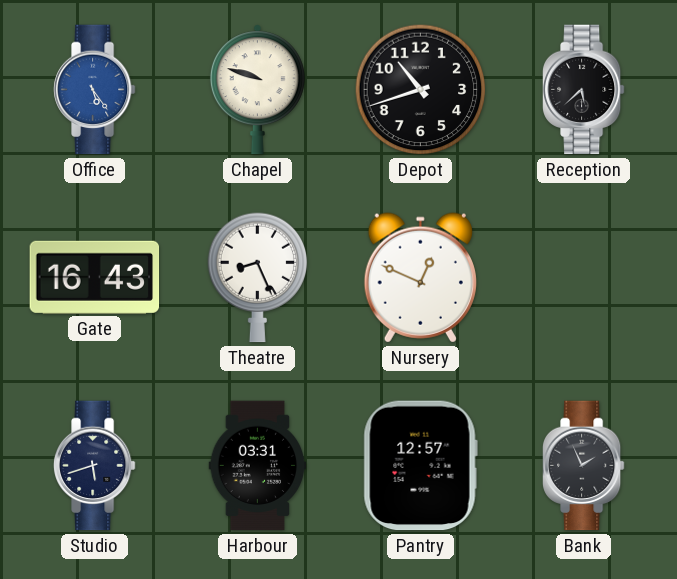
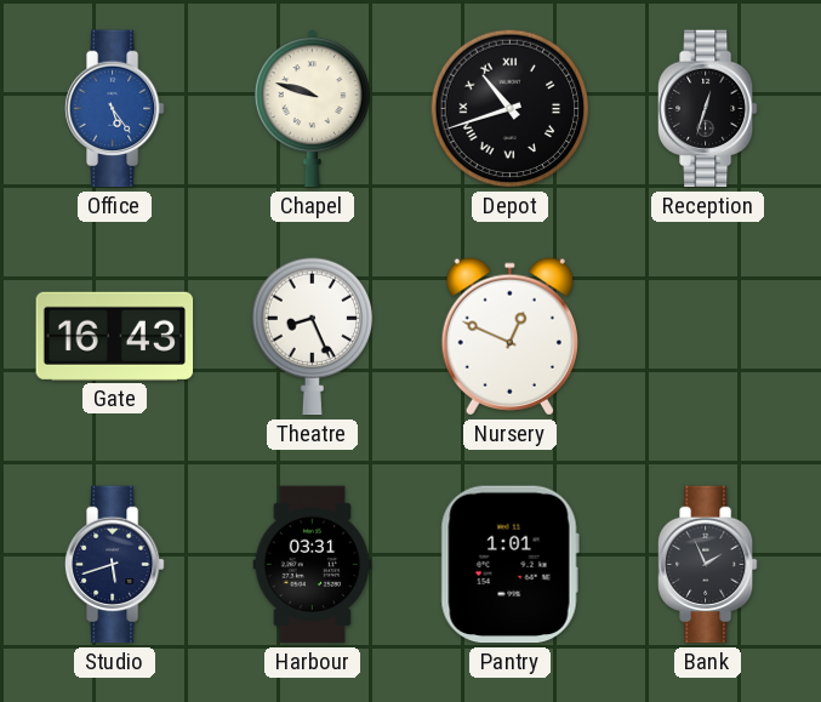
Depot numerals: Arabic -> Roman (511, 109)
Reception: 5:38 -> 12:33 (707, 109)
Pantry: 12:57 -> 1:01 (509, 565)
